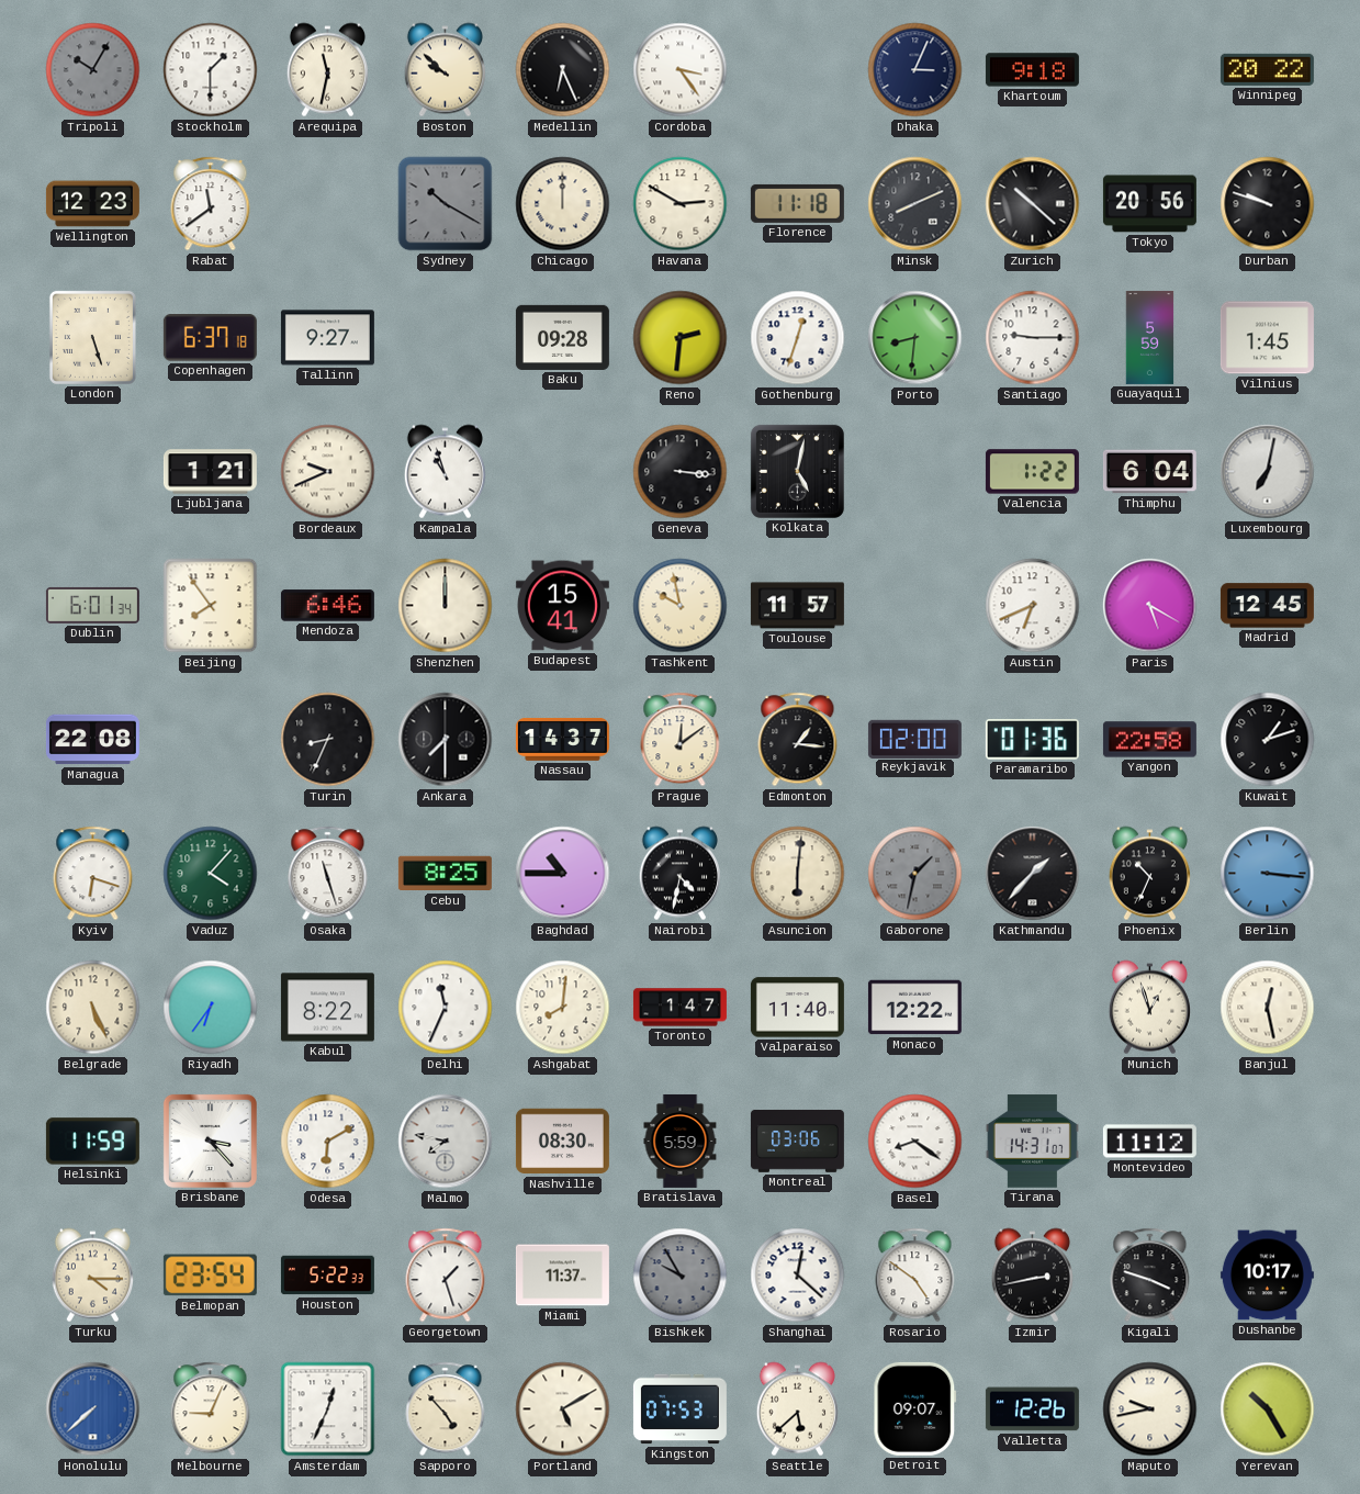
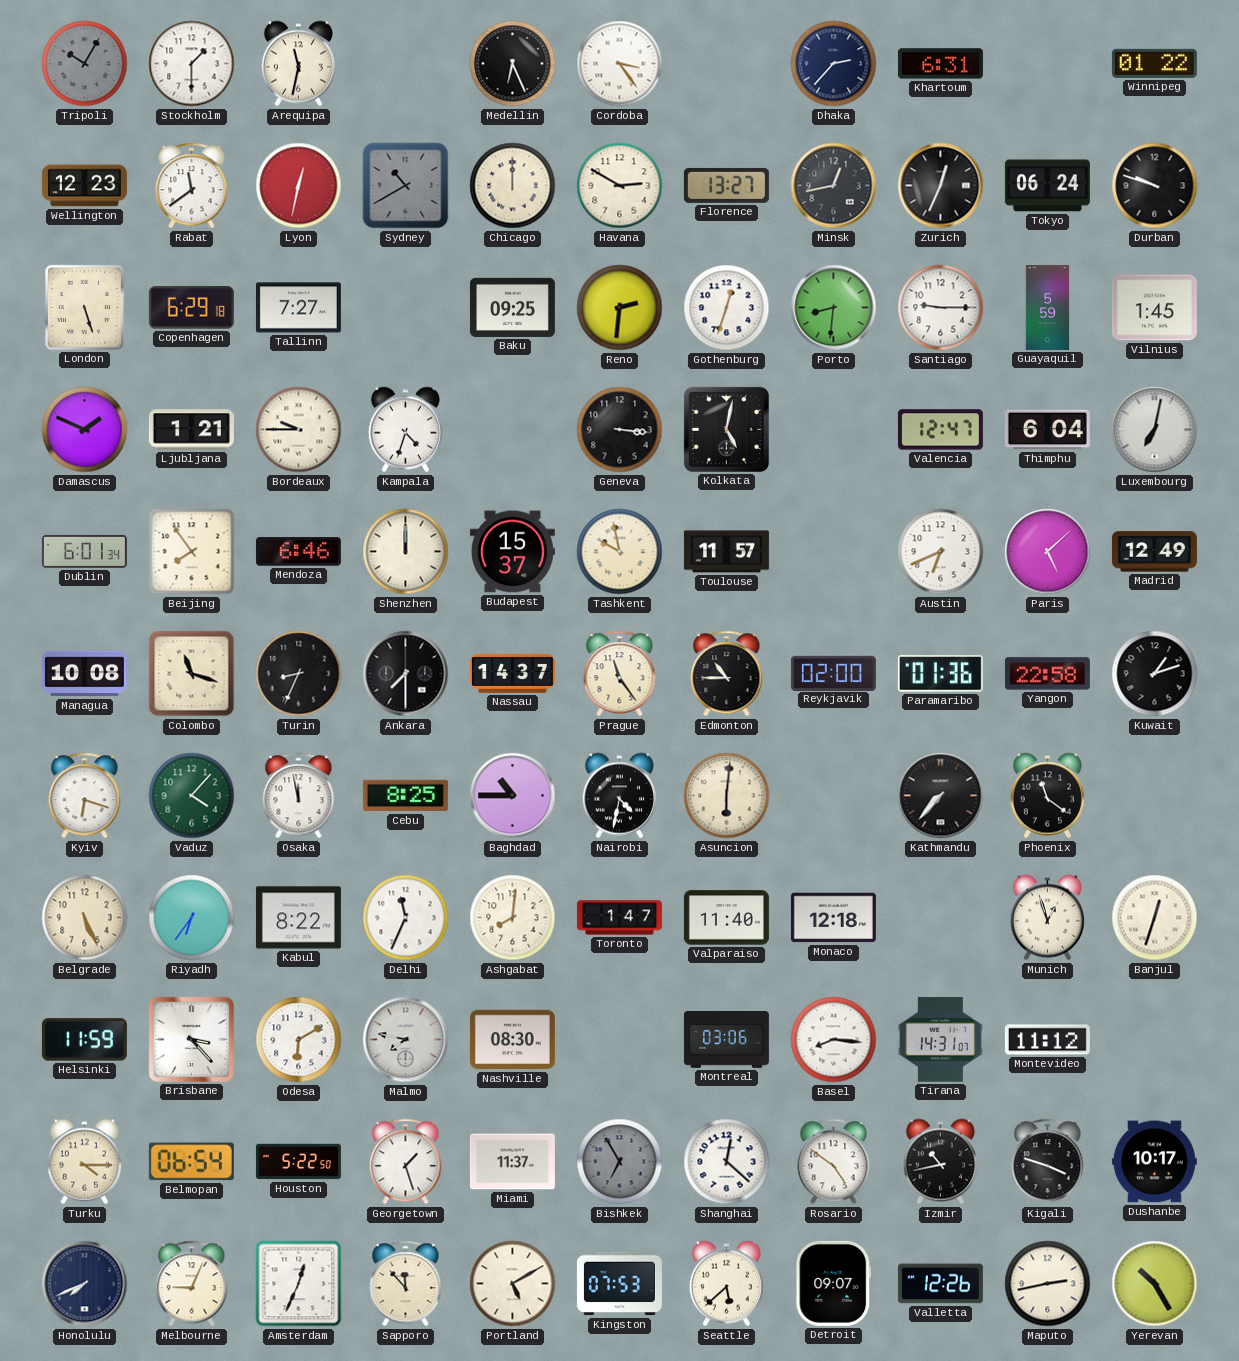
Boston: 9:52 -> none (445, 70)
Dhaka: 3:04 -> 2:37 (834, 64)
Khartoum: 9:18 -> 6:31 (940, 64)
Winnipeg: 20:22 -> 01:22 (1154, 63)
Lyon: none -> 12:32 (299, 186)
Sydney: 10:20 -> 10:40 (406, 186)
Florence: 11:18 -> 13:27 (726, 185)
Minsk: 8:11 -> 12:43 (834, 186)
Zurich: 10:22 -> 12:34 (941, 186)
Tokyo: 20:56 -> 06:24 (1047, 186)
Copenhagen: 6:37 -> 6:29 (191, 308)
Tallinn: 9:27 -> 7:27 (298, 308)
Baku: 09:28 -> 09:25 (512, 307)
Damascus: none -> 1:49 (85, 430)
Bordeaux: 9:41 -> 9:45 (299, 430)
Kampala: 10:57 -> 4:33 (405, 430)
Valencia: 1:22 -> 12:47 (940, 430)
Budapest: 15:41 -> 15:37 (512, 552)
Paris: 5:20 -> 5:08 (1048, 552)
Madrid: 12:45 -> 12:49 (1154, 552)
Managua: 22:08 -> 10:08 (84, 674)
Colombo: none -> 11:18 (192, 674)
Prague: 12:09 -> 11:24 (620, 674)
Edmonton: 1:16 -> 10:45 (727, 674)
Osaka: 11:27 -> 11:58 (299, 796)
Gaborone: 1:32 -> none (915, 874)
Kathmandu: 1:37 -> 7:37 (941, 796)
Phoenix: 10:34 -> 11:21 (1047, 796)
Berlin: 3:16 -> none (1268, 874)
Monaco: 12:22 -> 12:18 (833, 918)
Banjul: 12:28 -> 12:33 (1155, 918)
Bratislava: 5:59 -> none (681, 1141)
Basel: 8:21 -> 8:16 (834, 1040)
Belmopan: 23:54 -> 06:54 (191, 1162)
Houston: 5:22:33 -> 5:22:50 (298, 1162)
Bishkek: 9:55 -> 6:55 (620, 1162)
Izmir: 2:43 -> 10:43 (940, 1162)
Honolulu: 7:38 -> 7:41 (85, 1284)
Honolulu dial: blue -> navy (85, 1284)
Sapporo: 4:53 -> 11:53 (406, 1284)
Maputo: 9:43 -> 2:43 (1048, 1284)
